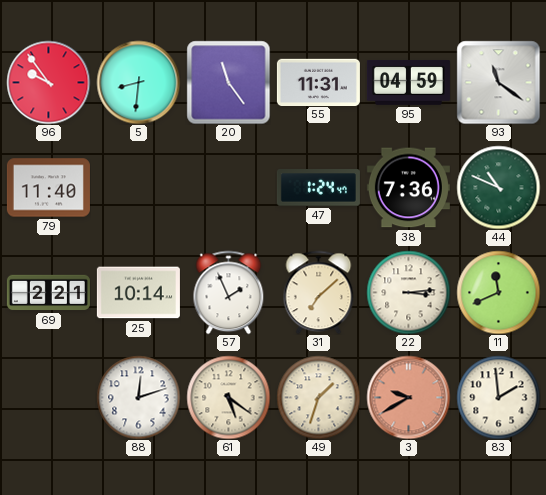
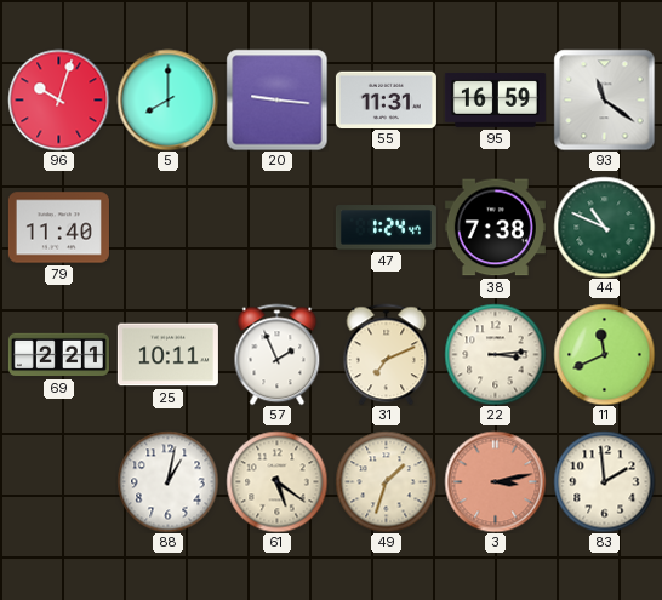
96: 9:54 -> 10:03 (58, 99)
5: 8:31 -> 8:00 (167, 99)
20: 11:24 -> 9:16 (276, 99)
95: 04:59 -> 16:59 (495, 99)
38: 7:36 -> 7:38 (495, 228)
25: 10:14 -> 10:11 (167, 355)
31: 7:08 -> 7:11 (387, 354)
88: 12:12 -> 1:02 (167, 481)
3: 9:40 -> 3:13 (495, 481)
